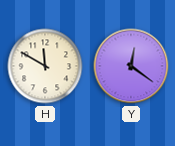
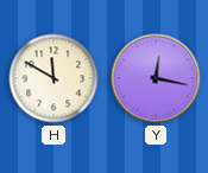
Y: 12:21 -> 12:17 (156, 78)
